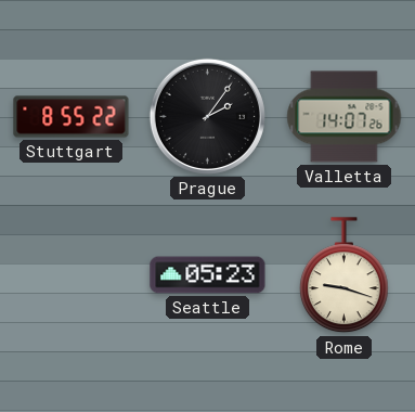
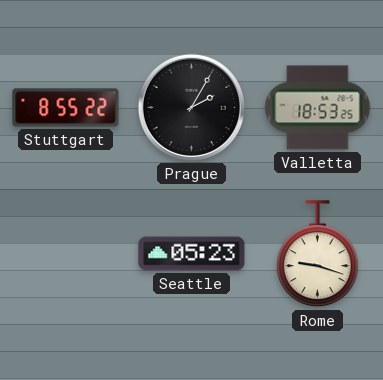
Prague: 2:06 -> 2:05 (191, 107)
Valletta: 14:07 -> 18:53 (318, 108)
